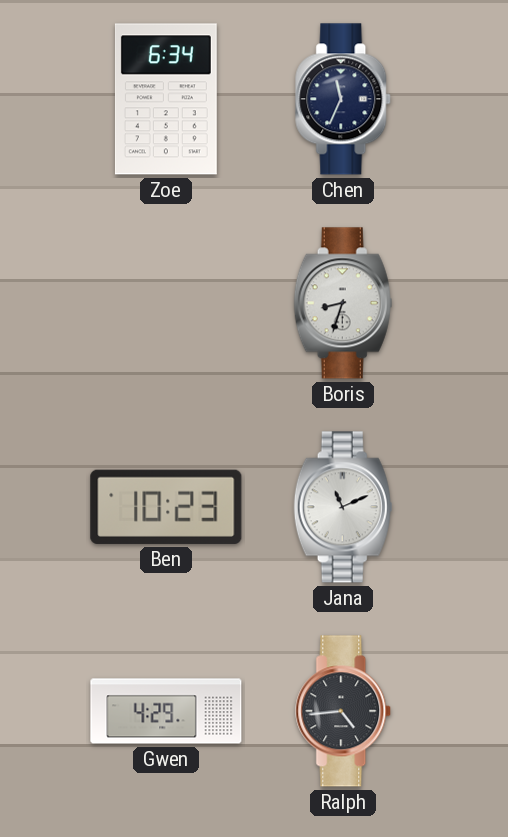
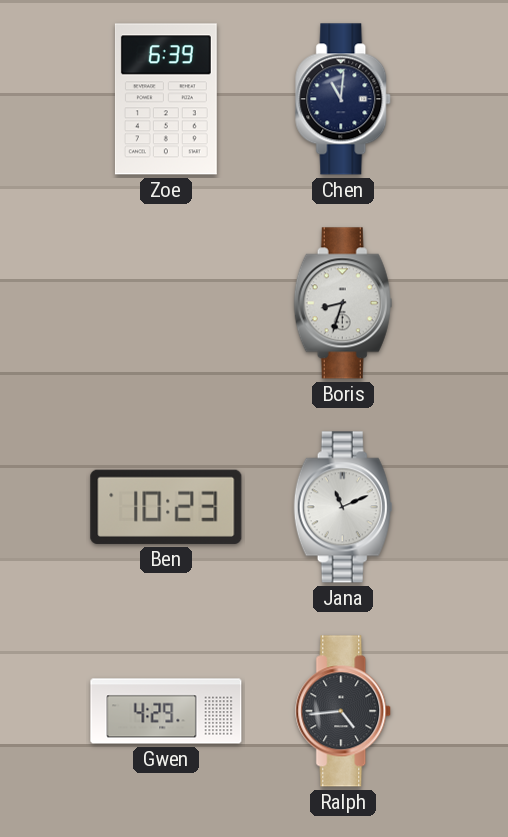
Zoe: 6:34 -> 6:39 (166, 99)
Chen: 11:34 -> 11:01 (344, 99)
